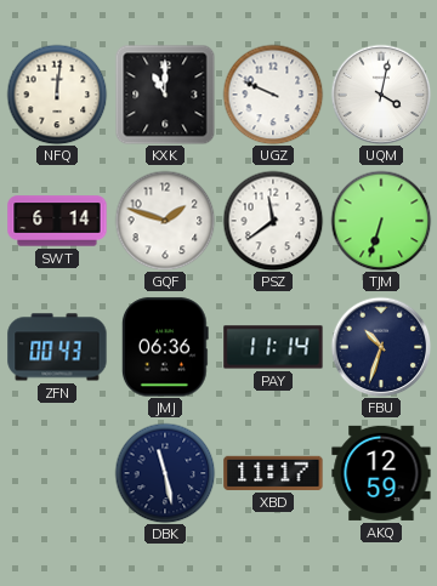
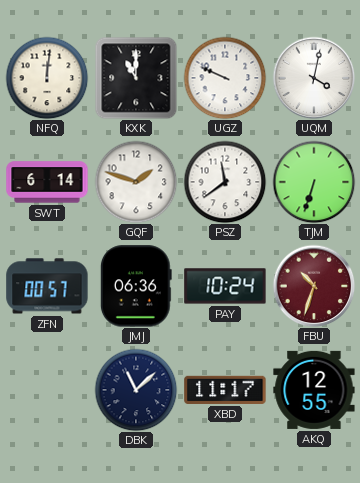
ZFN: 00:43 -> 00:57 (47, 286)
PAY: 11:14 -> 10:24 (225, 286)
FBU dial: navy -> burgundy (314, 286)
DBK: 11:28 -> 11:08 (136, 390)
AKQ: 12:59 -> 12:55 (314, 390)
